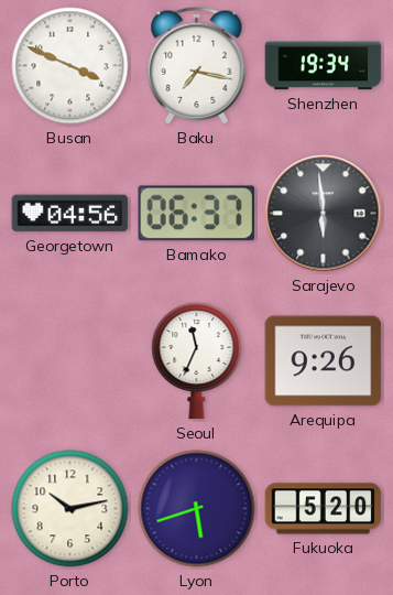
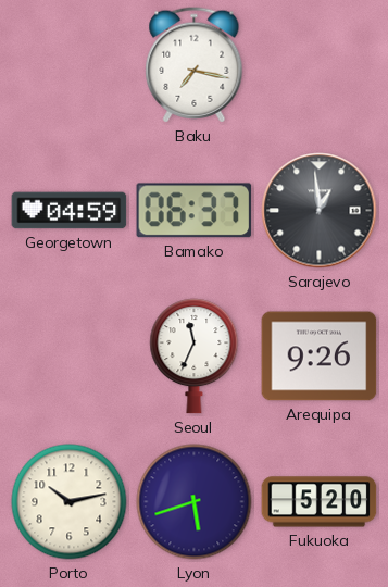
Busan: 3:49 -> none (70, 66)
Shenzhen: 19:34 -> none (324, 66)
Georgetown: 04:56 -> 04:59 (70, 211)
Sarajevo: 5:59 -> 12:59 (320, 211)
